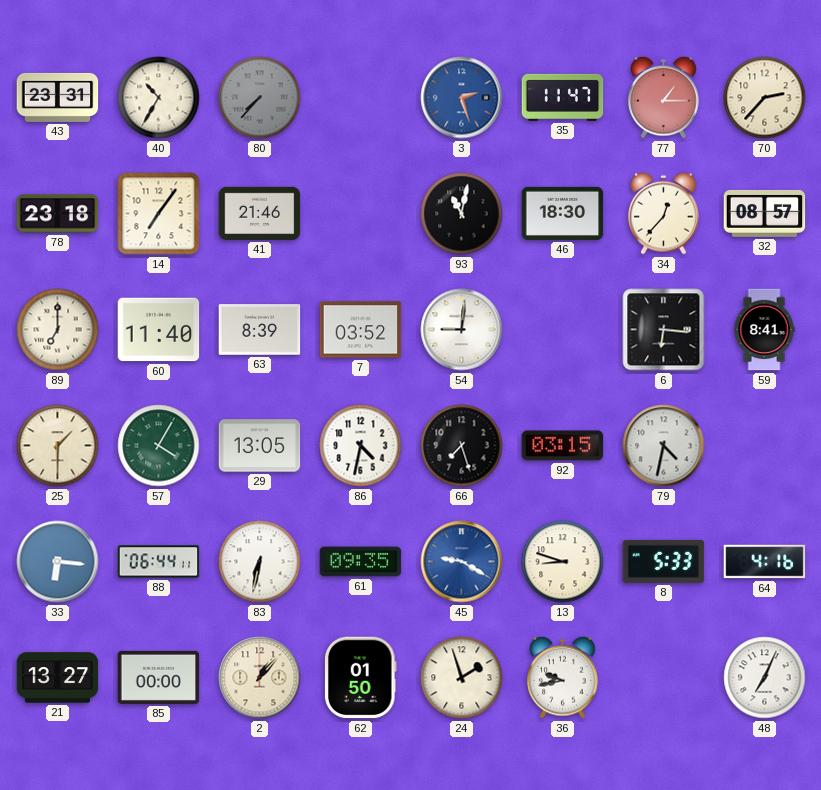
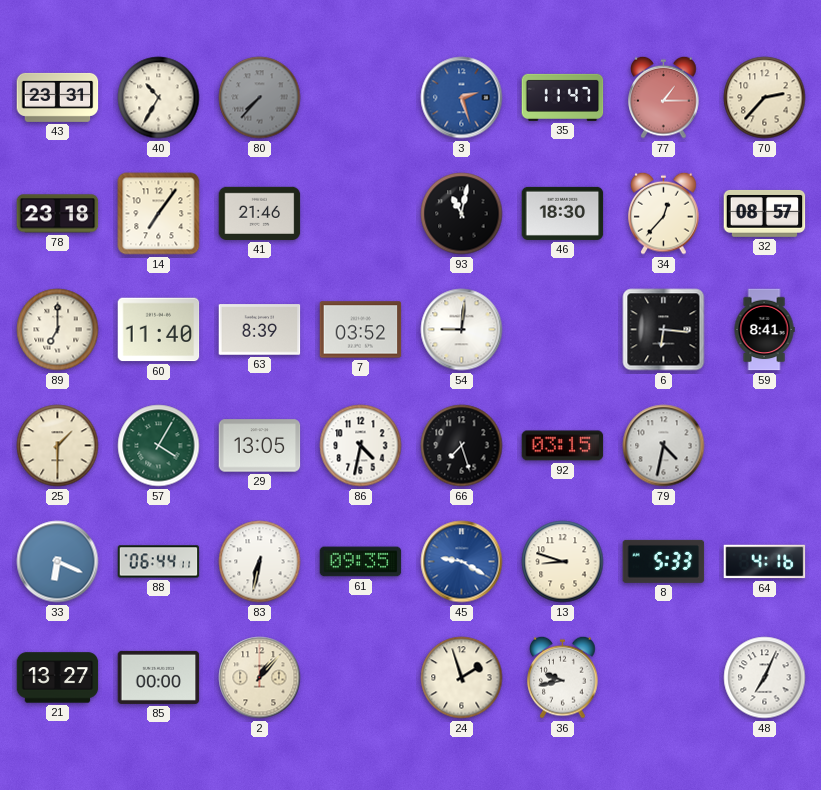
33: 6:16 -> 6:19 (58, 562)
62: 01:50 -> none (361, 678)
